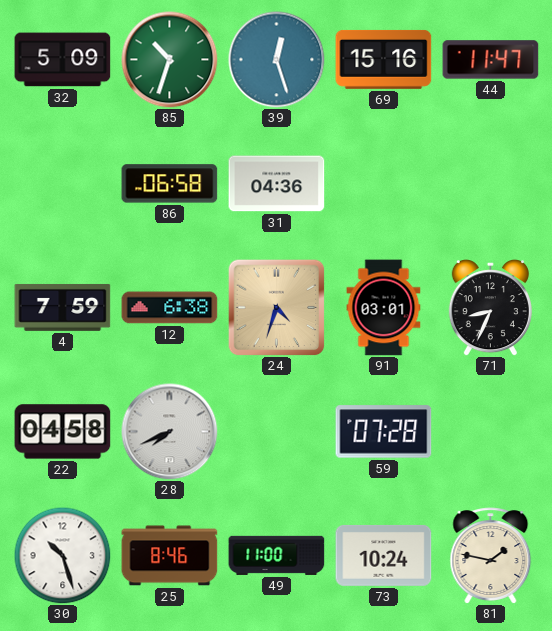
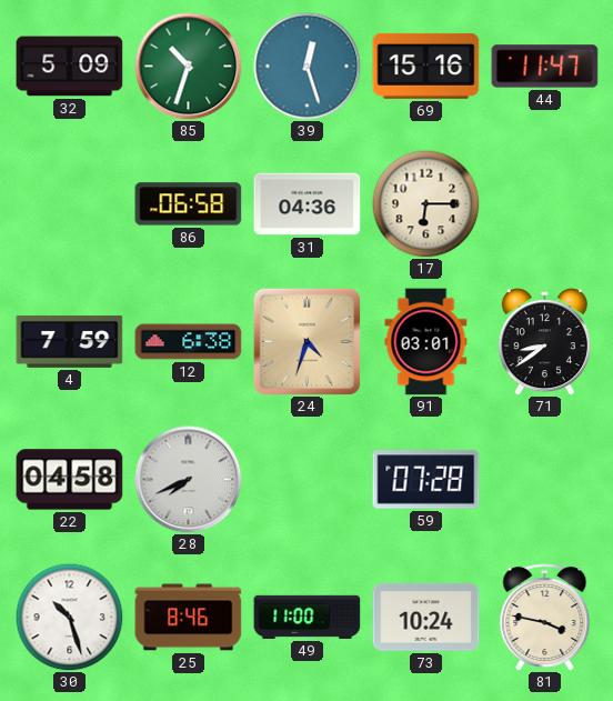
17: none -> 6:15 (425, 203)
71: 8:34 -> 8:39 (544, 342)
81: 1:47 -> 3:47 (545, 618)
